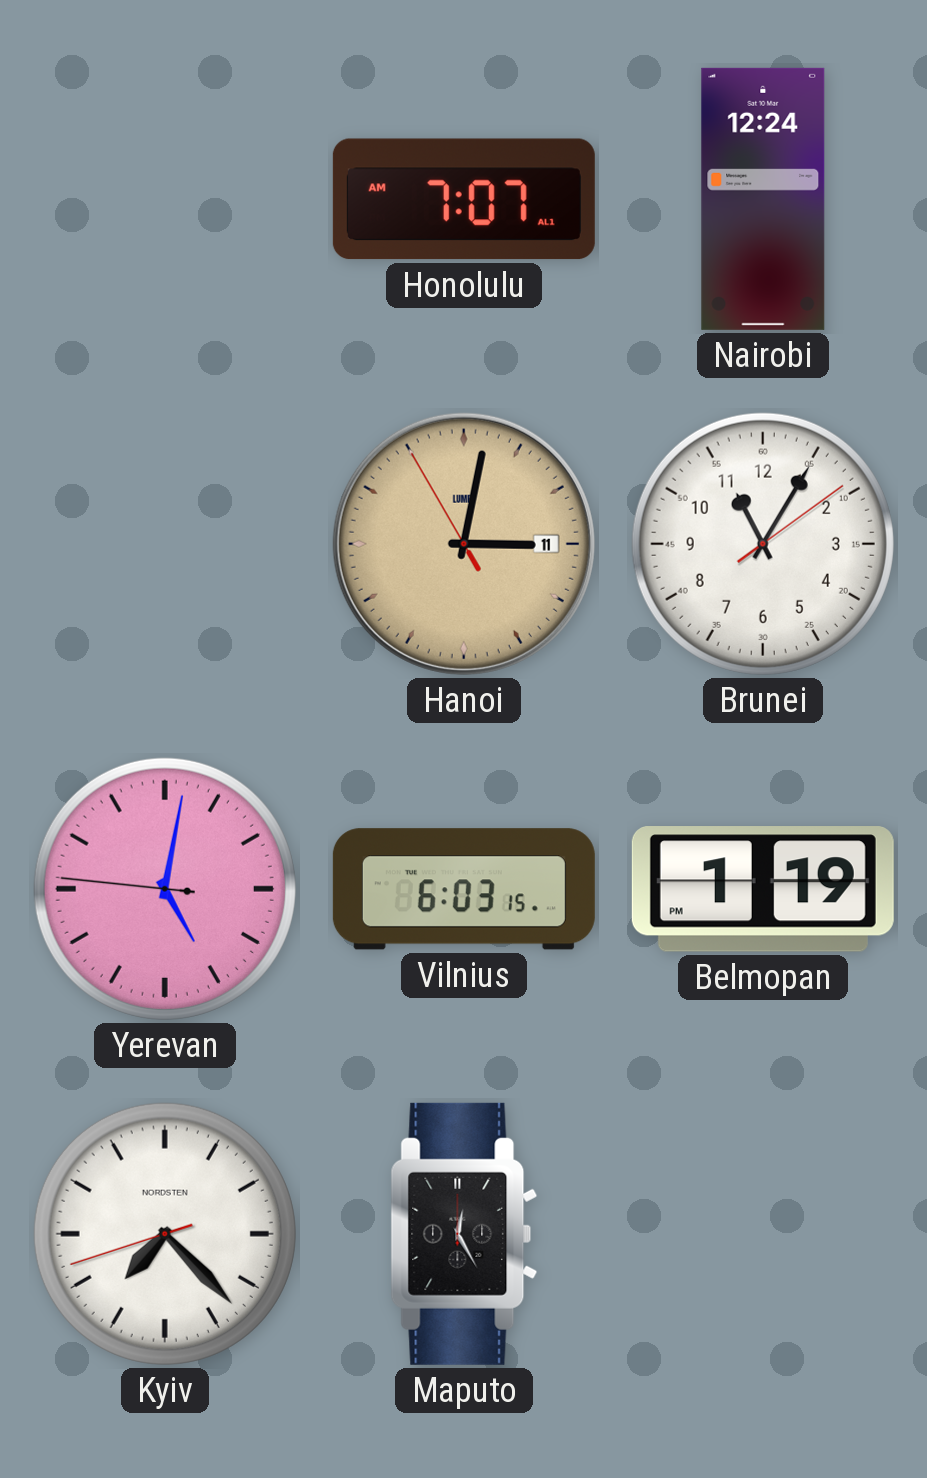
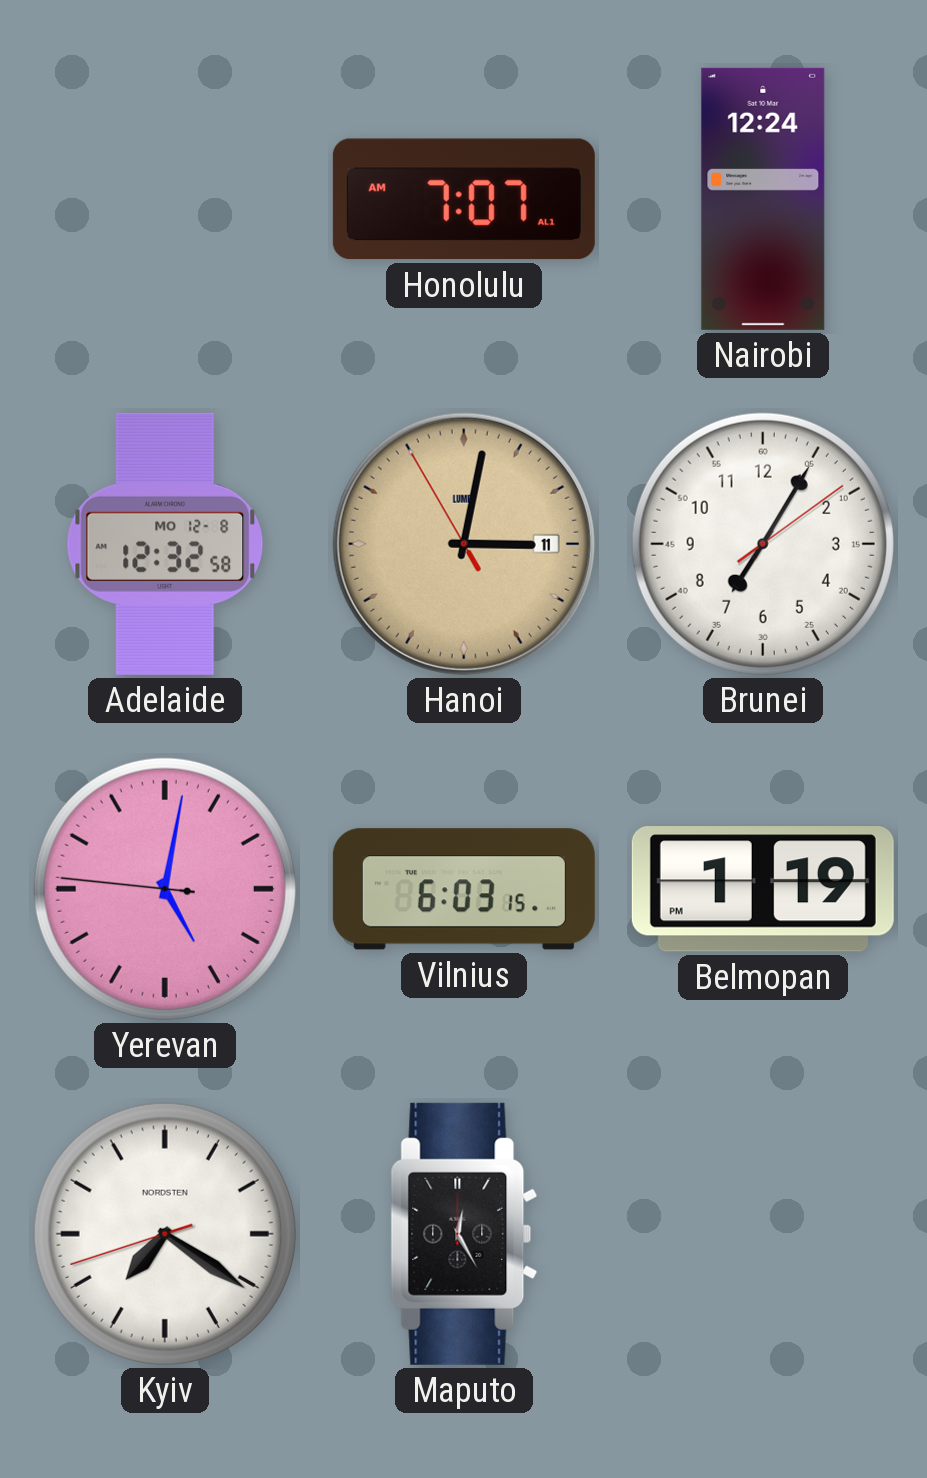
Adelaide: none -> 12:32 (165, 544)
Brunei: 11:05 -> 7:05 (763, 544)
Kyiv: 7:22 -> 7:20 (165, 1234)
